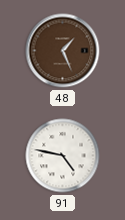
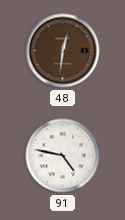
48: 1:26 -> 12:31 (63, 51)
